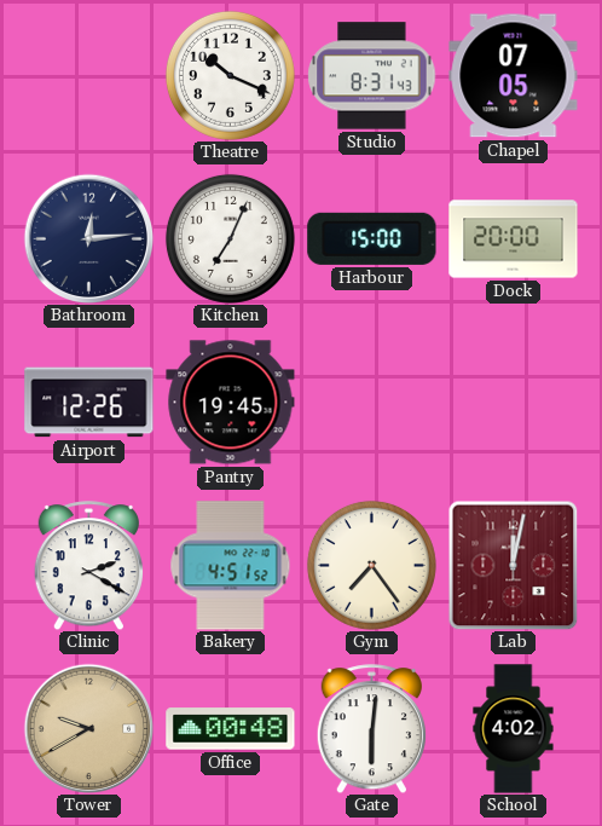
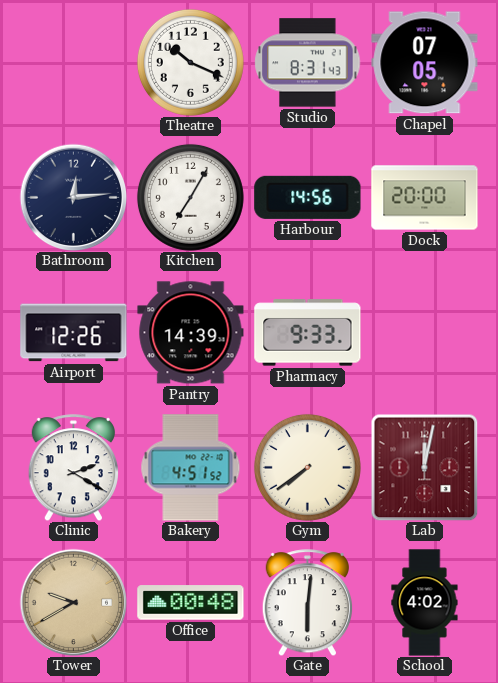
Kitchen: 7:04 -> 7:05 (190, 197)
Harbour: 15:00 -> 14:56 (308, 197)
Pantry: 19:45 -> 14:39 (191, 333)
Pharmacy: none -> 9:33 (308, 333)
Gym: 7:24 -> 7:39 (307, 467)
